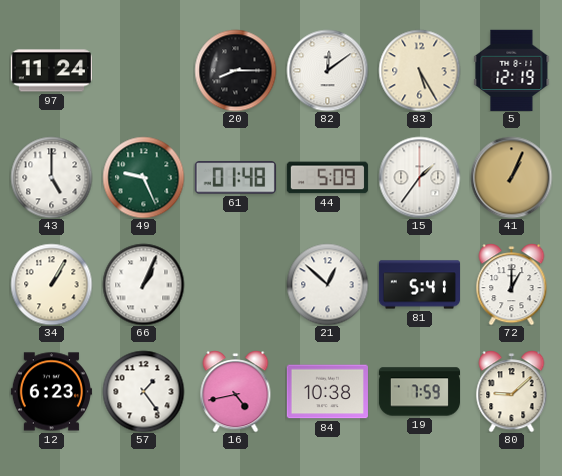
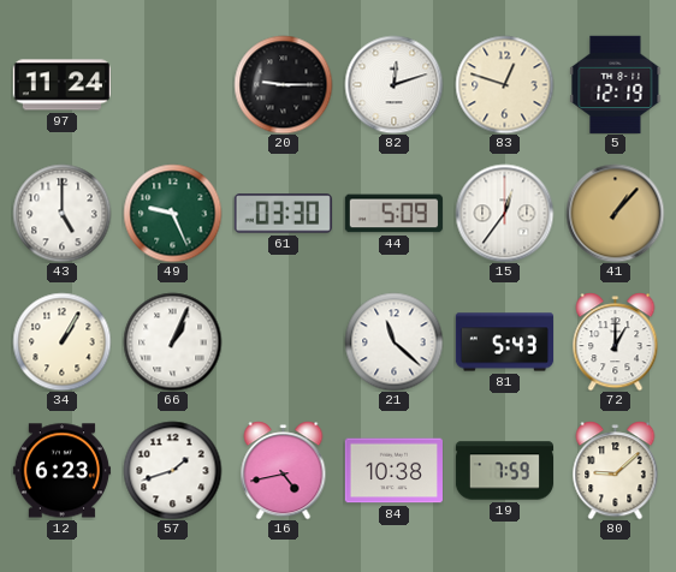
20: 8:15 -> 9:15 (283, 84)
82: 12:09 -> 12:12 (393, 84)
83: 5:25 -> 12:48 (504, 84)
61: 01:48 -> 03:30 (283, 214)
15: 1:36 -> 12:36 (504, 213)
41: 1:04 -> 1:07 (615, 213)
21: 12:52 -> 11:22 (393, 341)
81: 5:41 -> 5:43 (504, 342)
57: 1:24 -> 1:42 (172, 470)
